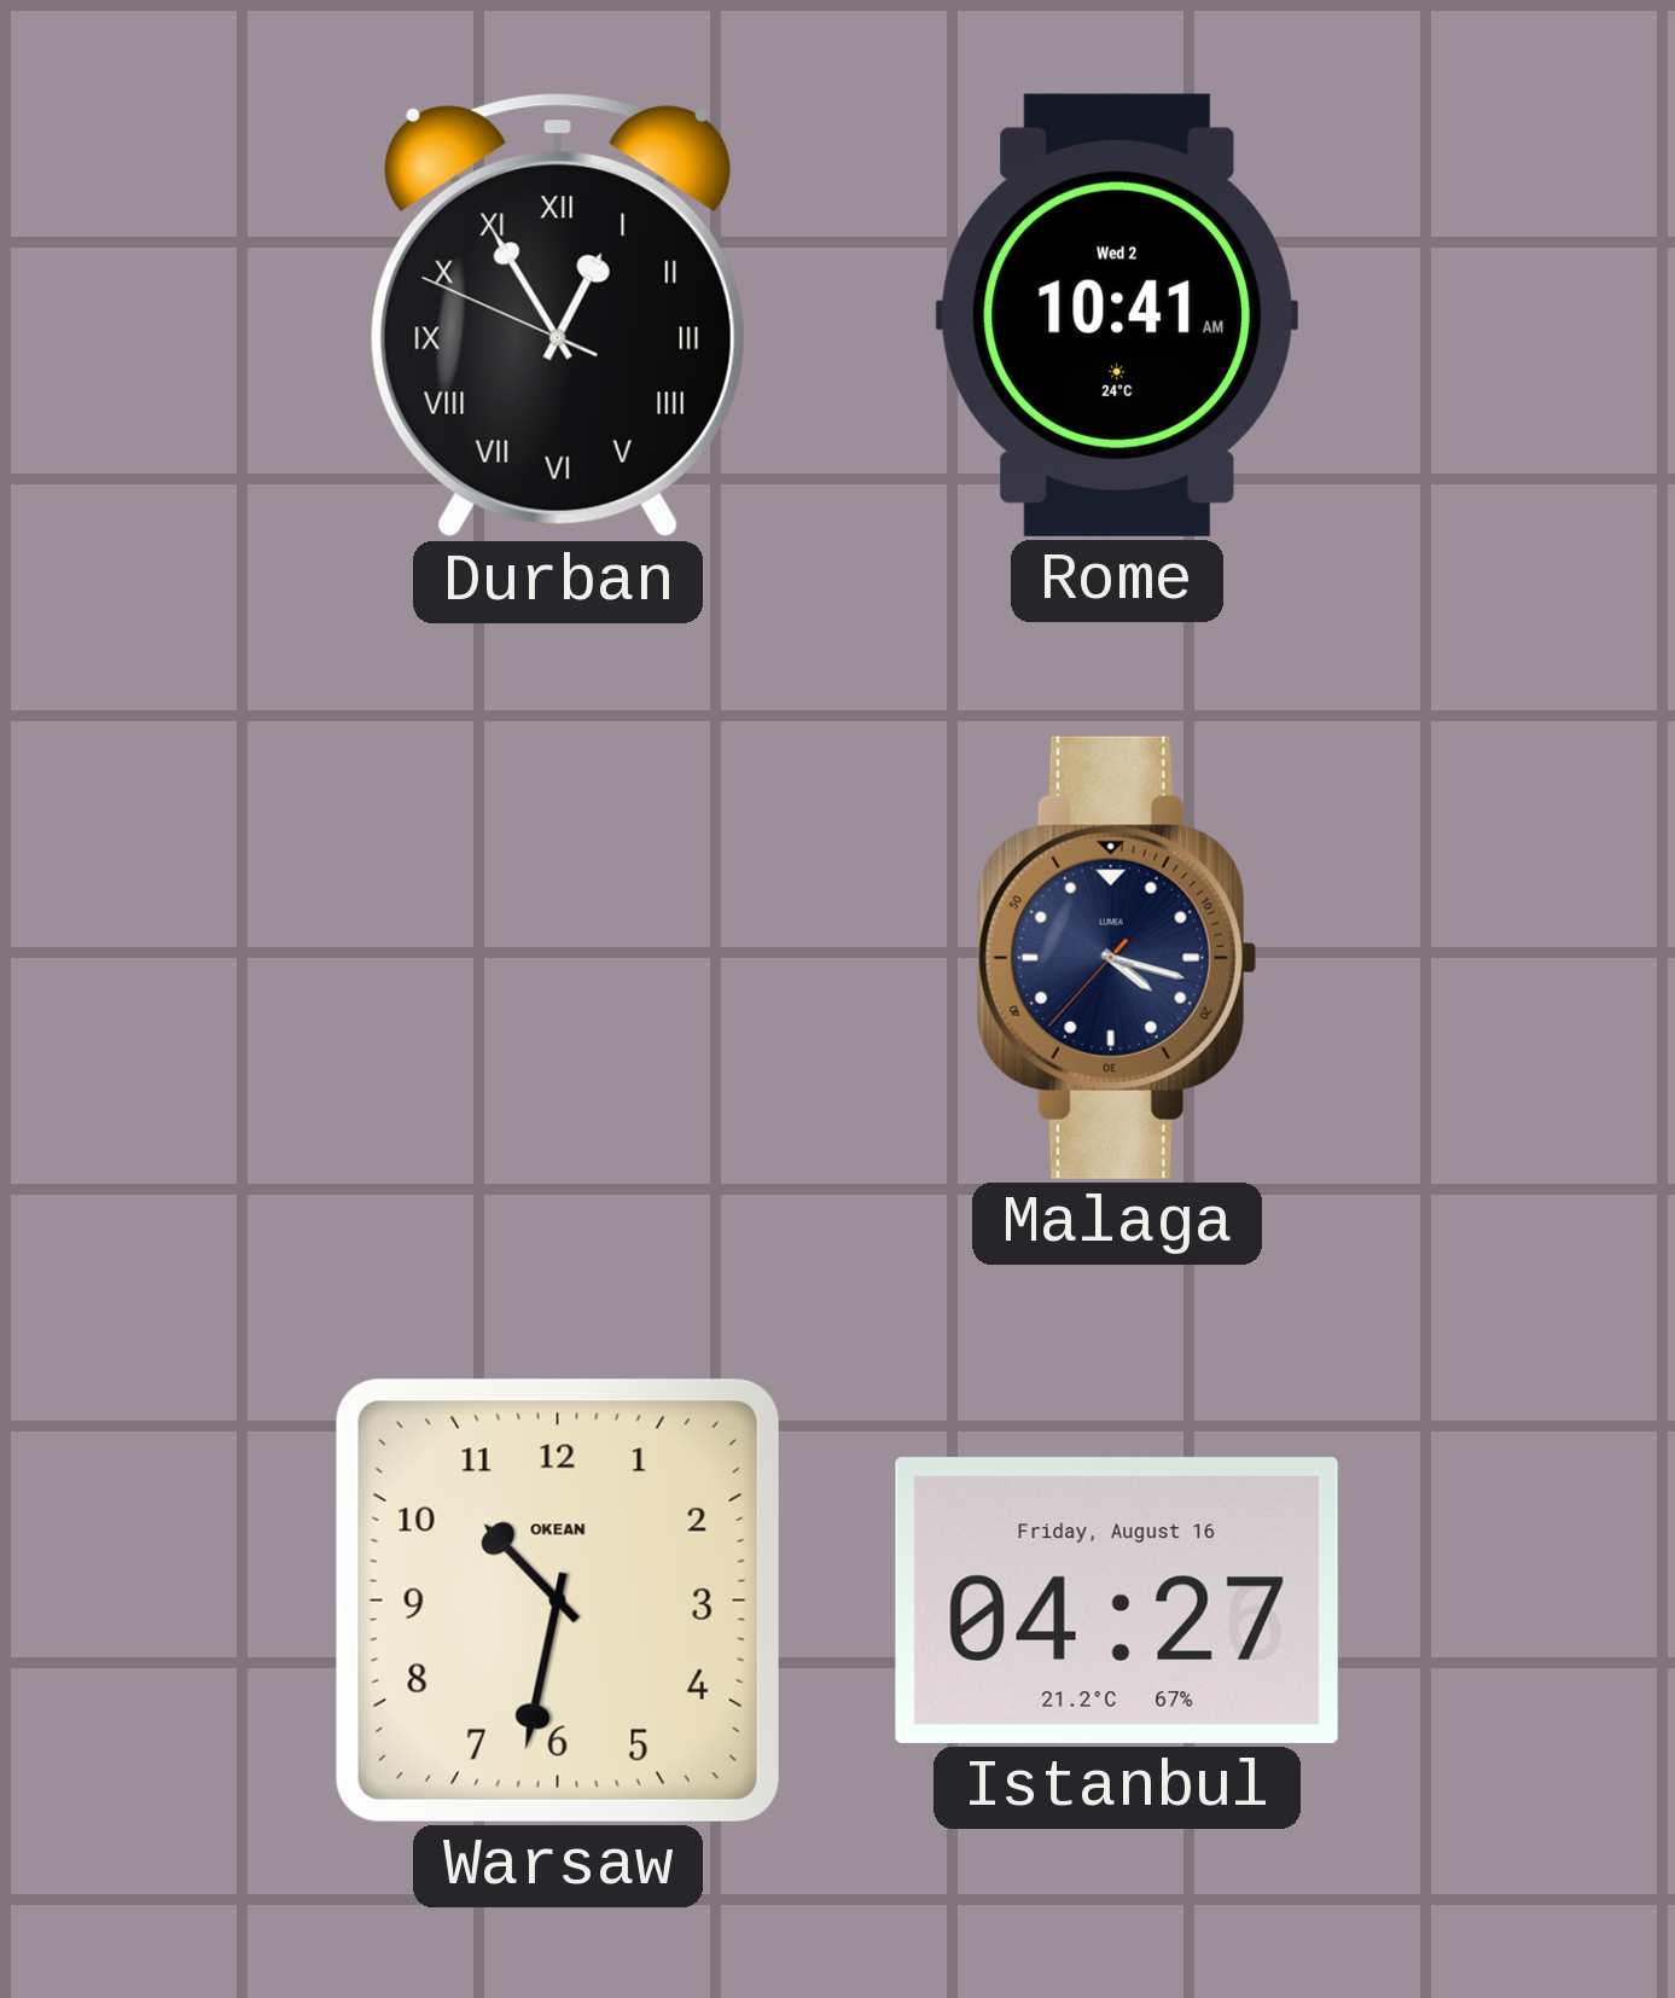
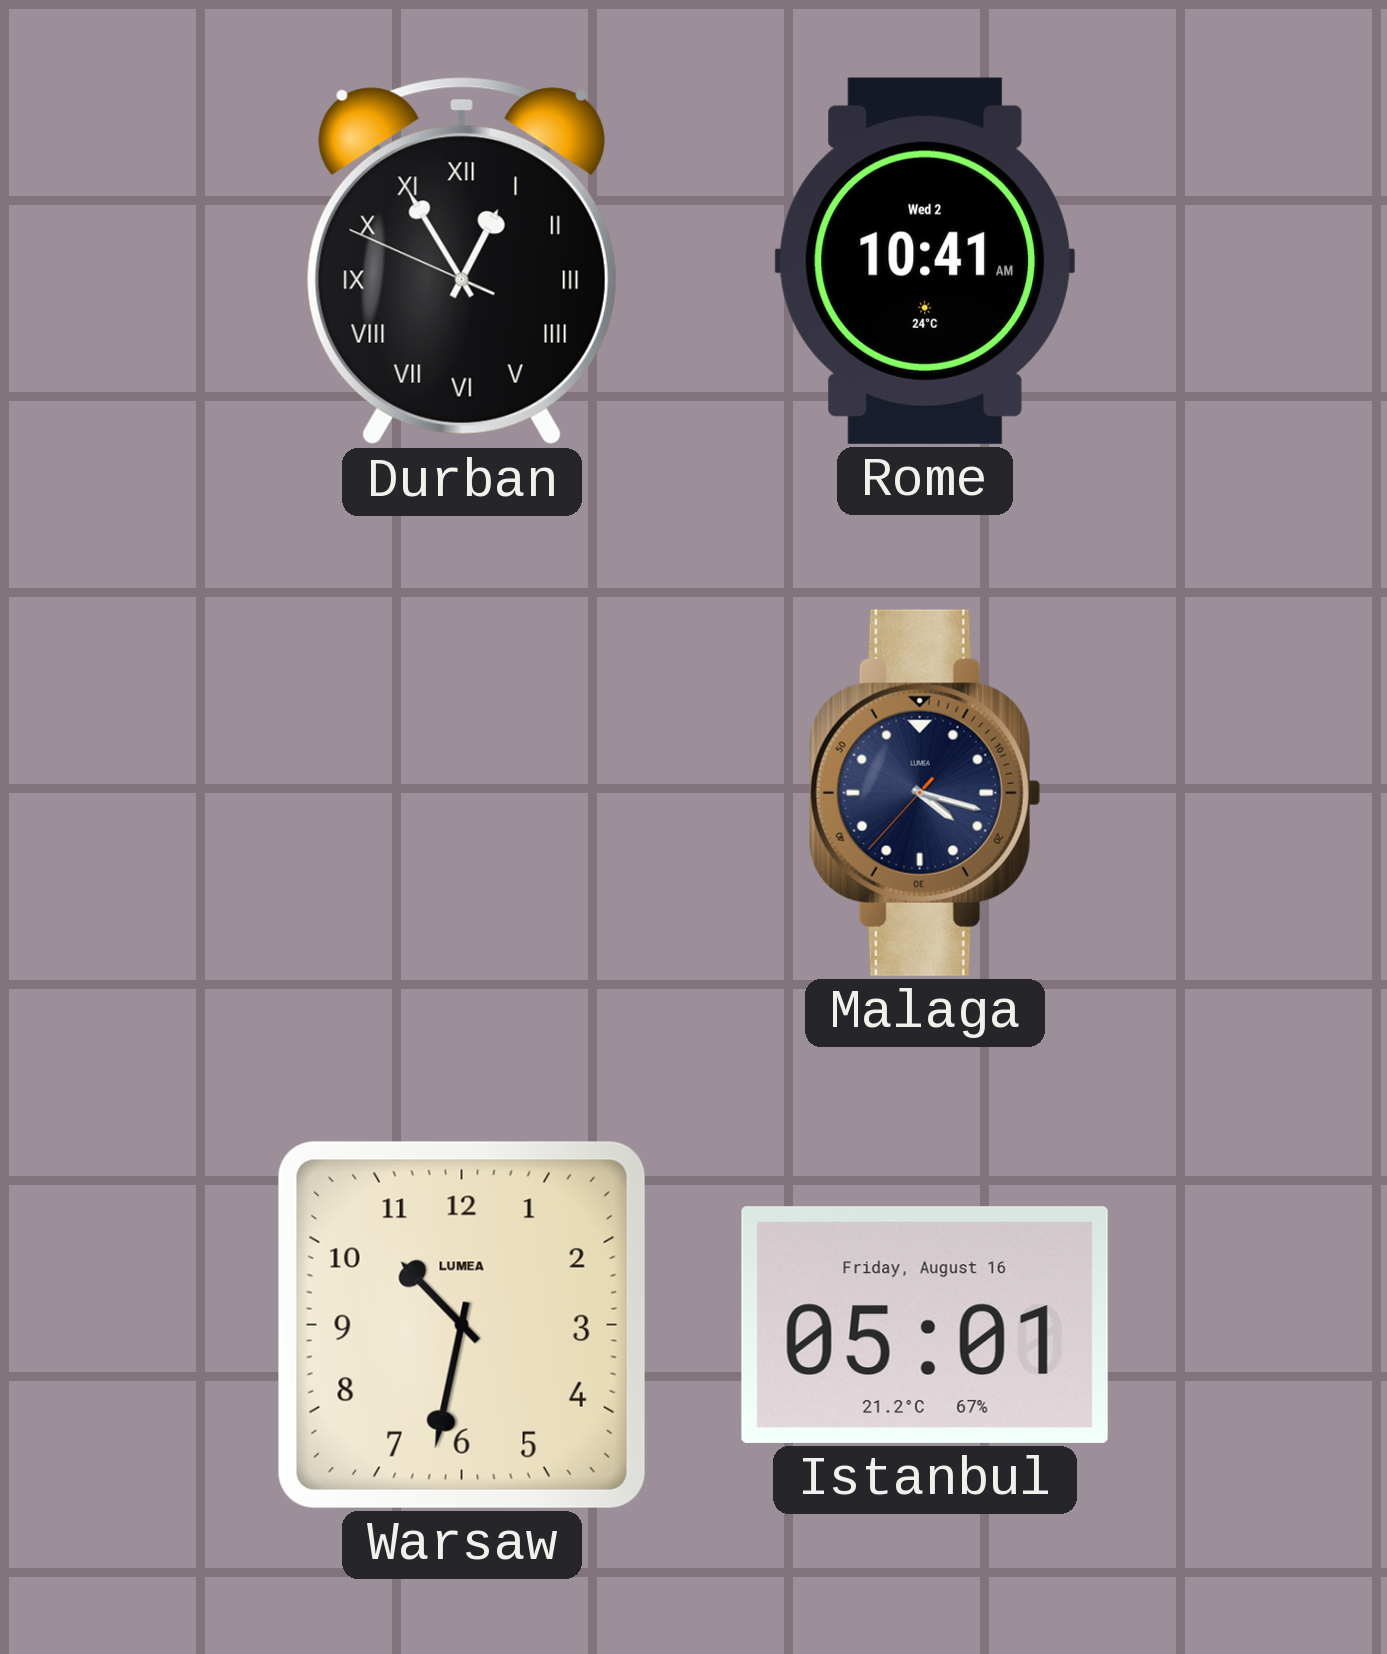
Warsaw brand: OKEAN -> LUMEA (462, 1325)
Istanbul: 04:27 -> 05:01 (925, 1325)
